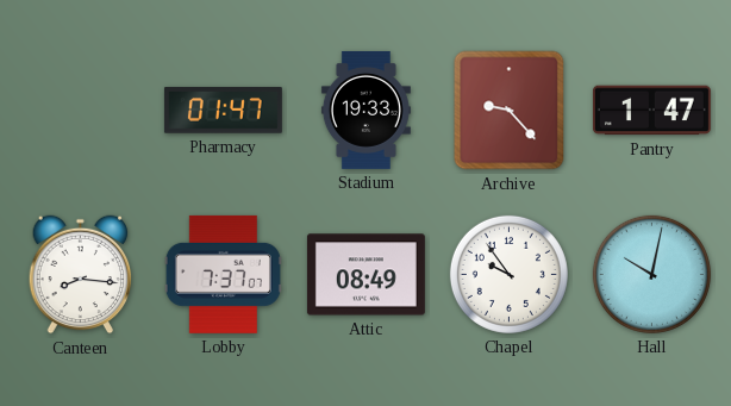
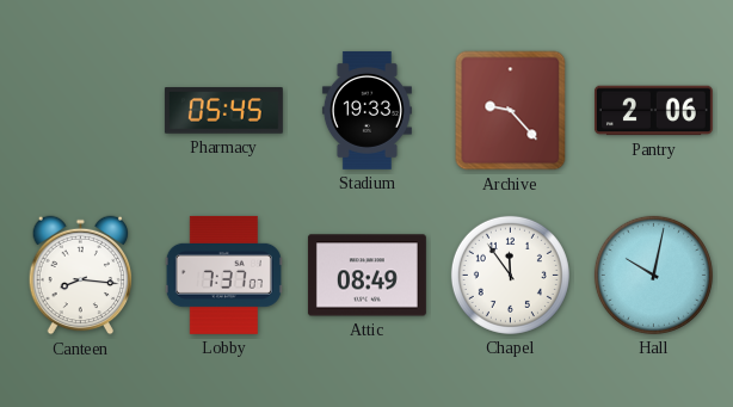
Pharmacy: 01:47 -> 05:45 (223, 111)
Pantry: 1:47 -> 2:06 (653, 111)
Chapel: 9:54 -> 11:54 (510, 275)
